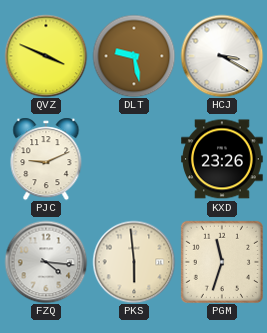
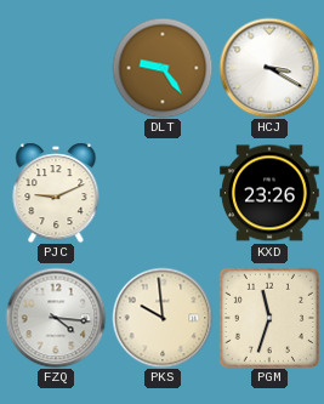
QVZ: 3:49 -> none (46, 56)
DLT: 9:28 -> 9:24 (163, 68)
PKS: 5:59 -> 9:59 (163, 318)
